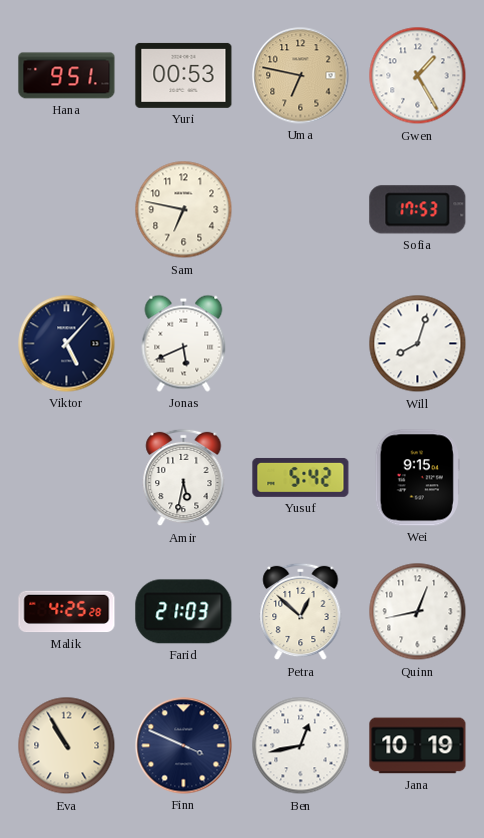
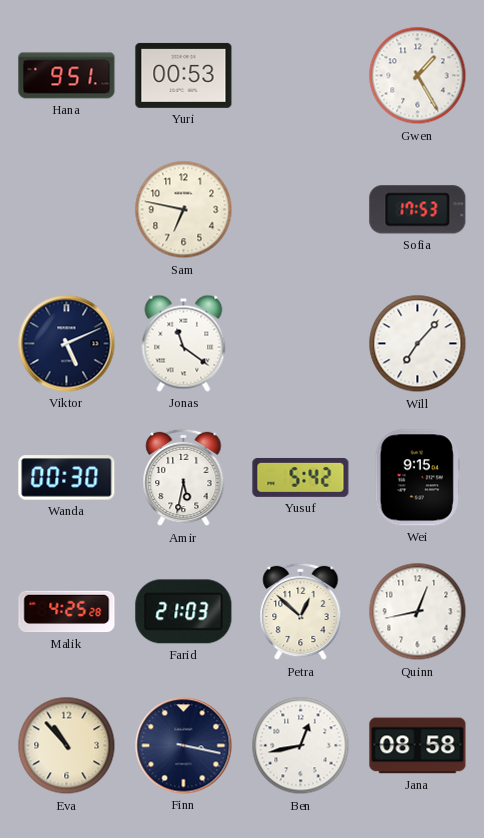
Uma: 6:47 -> none (301, 76)
Viktor: 5:07 -> 5:11 (67, 344)
Jonas: 5:41 -> 11:21 (184, 343)
Will: 8:03 -> 7:07 (418, 344)
Wanda: none -> 00:30 (67, 478)
Eva: 10:55 -> 10:53 (67, 746)
Finn: 3:49 -> 3:17 (184, 746)
Jana: 10:19 -> 08:58 (418, 746)
